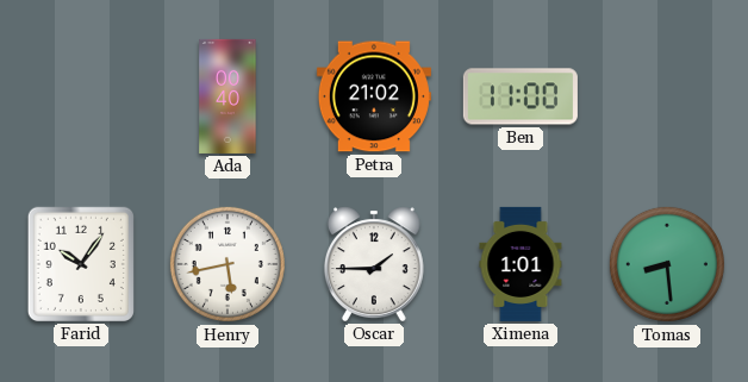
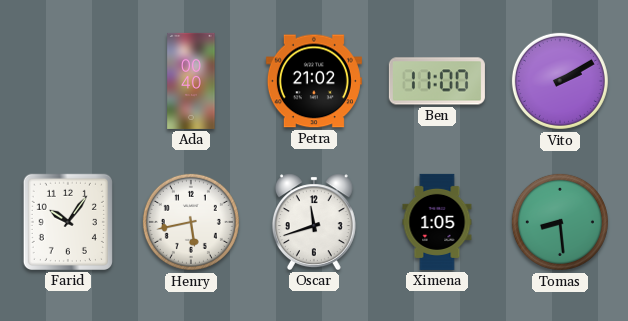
Vito: none -> 2:10 (560, 81)
Oscar: 1:45 -> 11:42 (314, 222)
Ximena: 1:01 -> 1:05 (437, 222)
